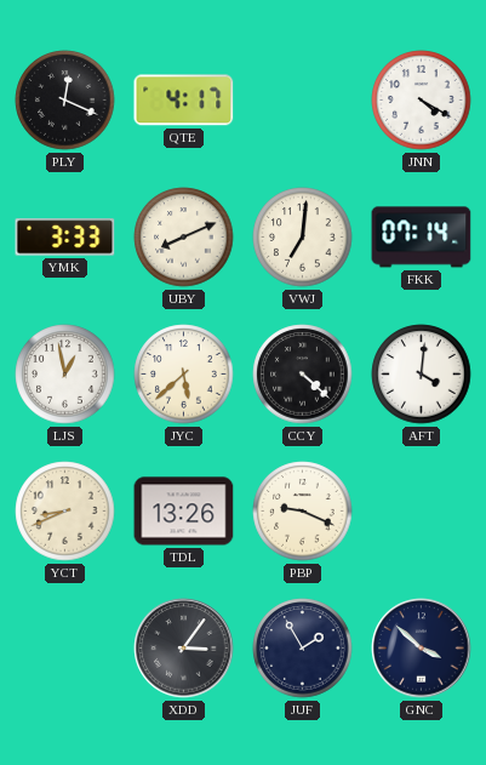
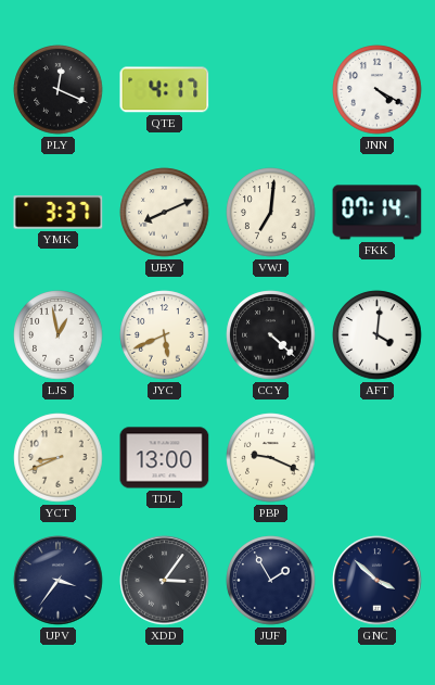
YMK: 3:33 -> 3:37 (59, 213)
JYC: 5:38 -> 5:41 (165, 335)
TDL: 13:26 -> 13:00 (165, 458)
UPV: none -> 3:36 (59, 581)
